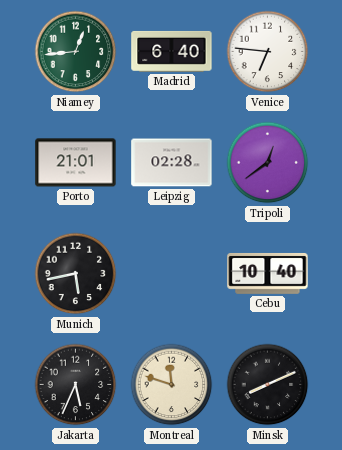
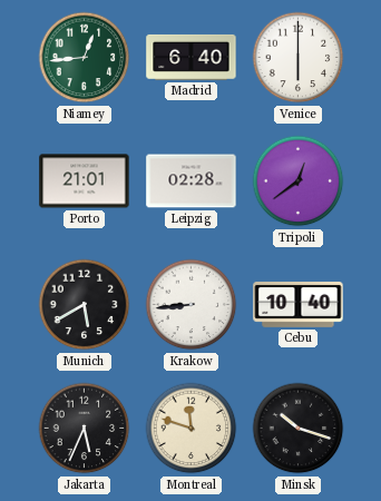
Venice: 6:46 -> 6:00 (299, 58)
Munich: 5:43 -> 5:40 (85, 305)
Krakow: none -> 8:44 (192, 305)
Minsk: 8:11 -> 10:18 (299, 429)
